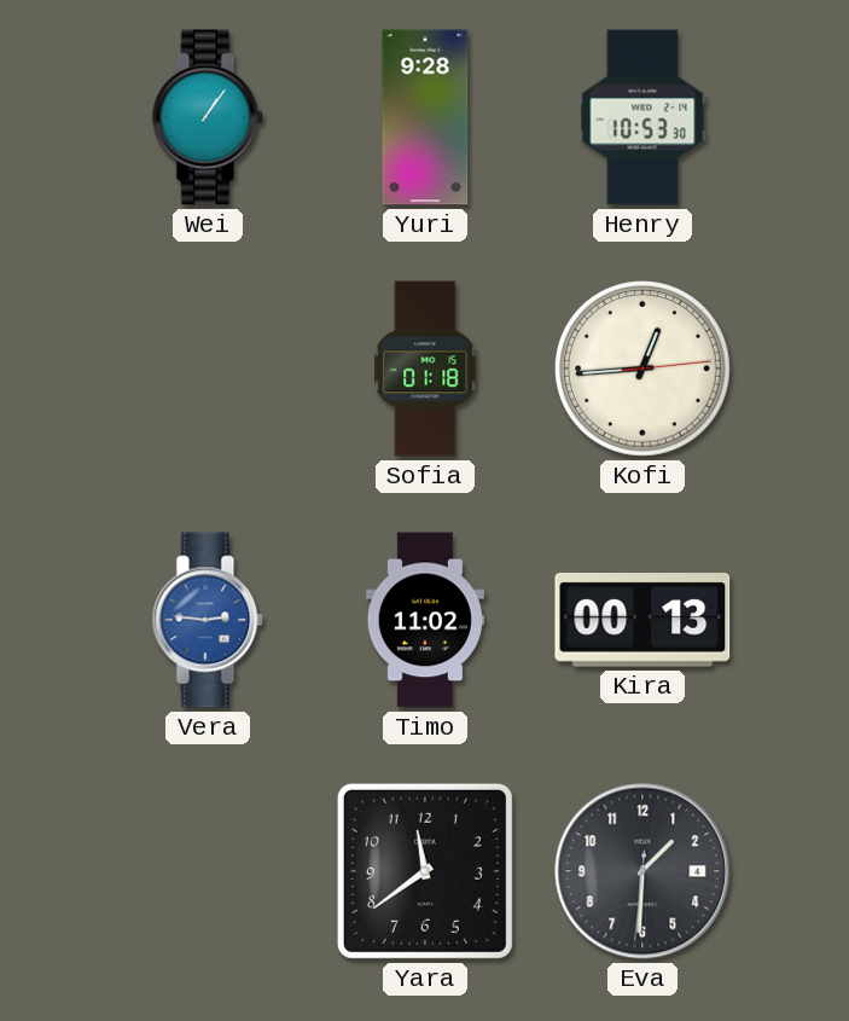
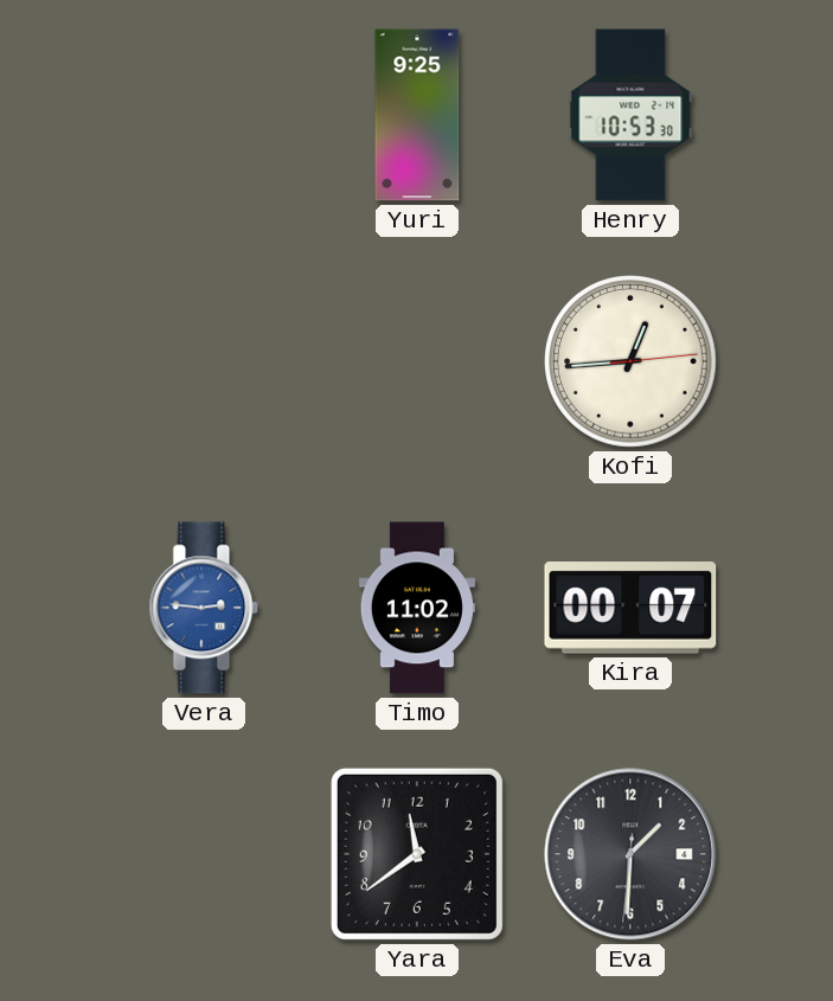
Wei: 1:06 -> none (208, 117)
Yuri: 9:28 -> 9:25 (417, 115)
Sofia: 01:18 -> none (425, 369)
Kira: 00:13 -> 00:07 (630, 608)
